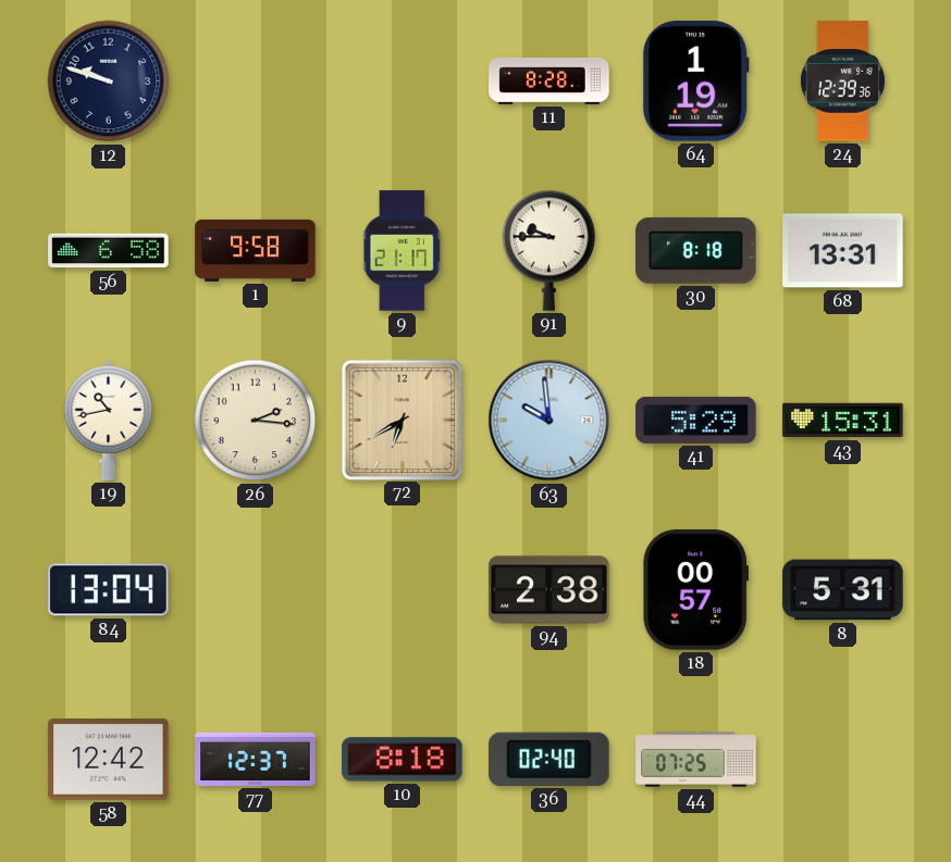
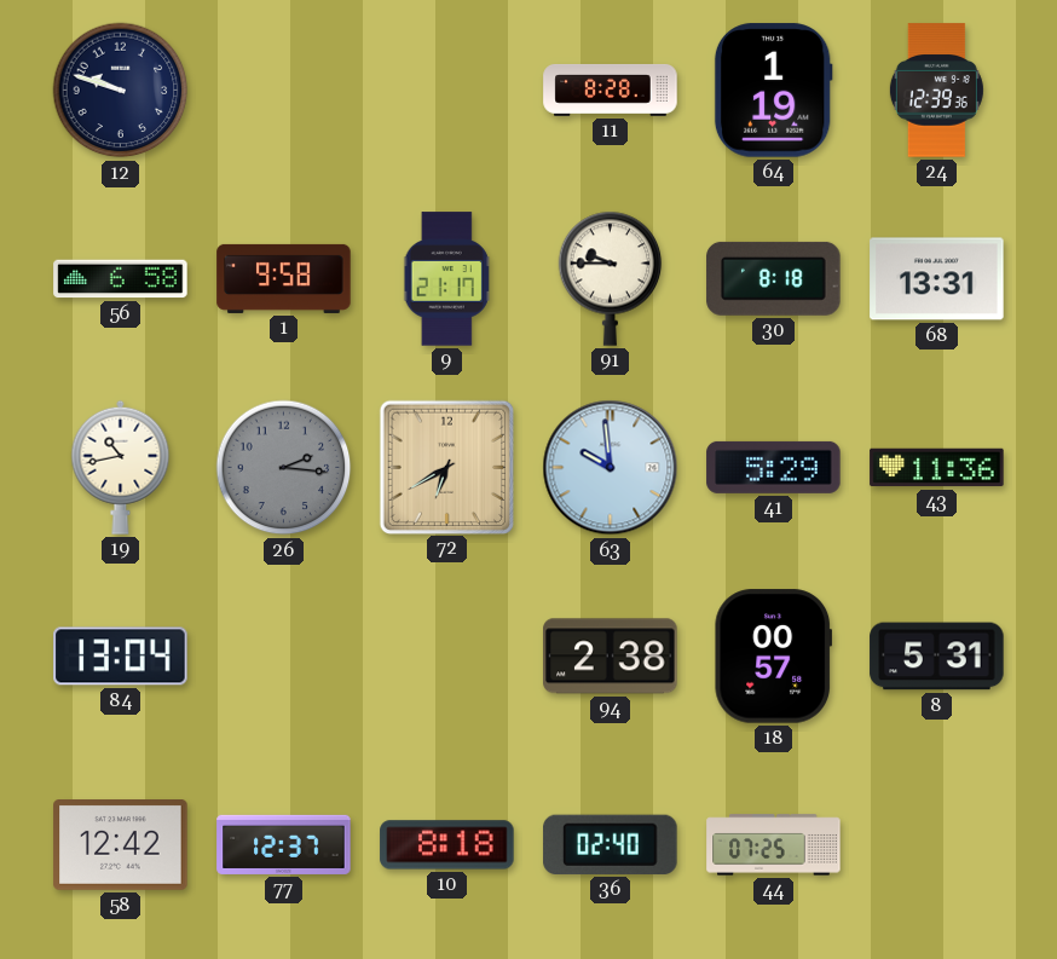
26 dial: cream -> grey (284, 468)
43: 15:31 -> 11:36 (937, 468)
